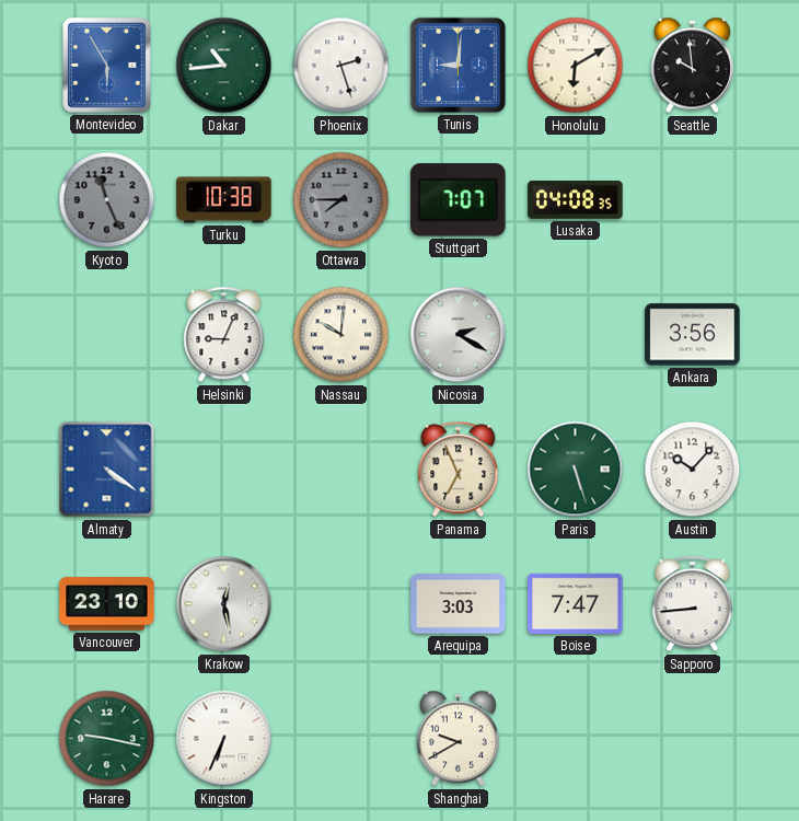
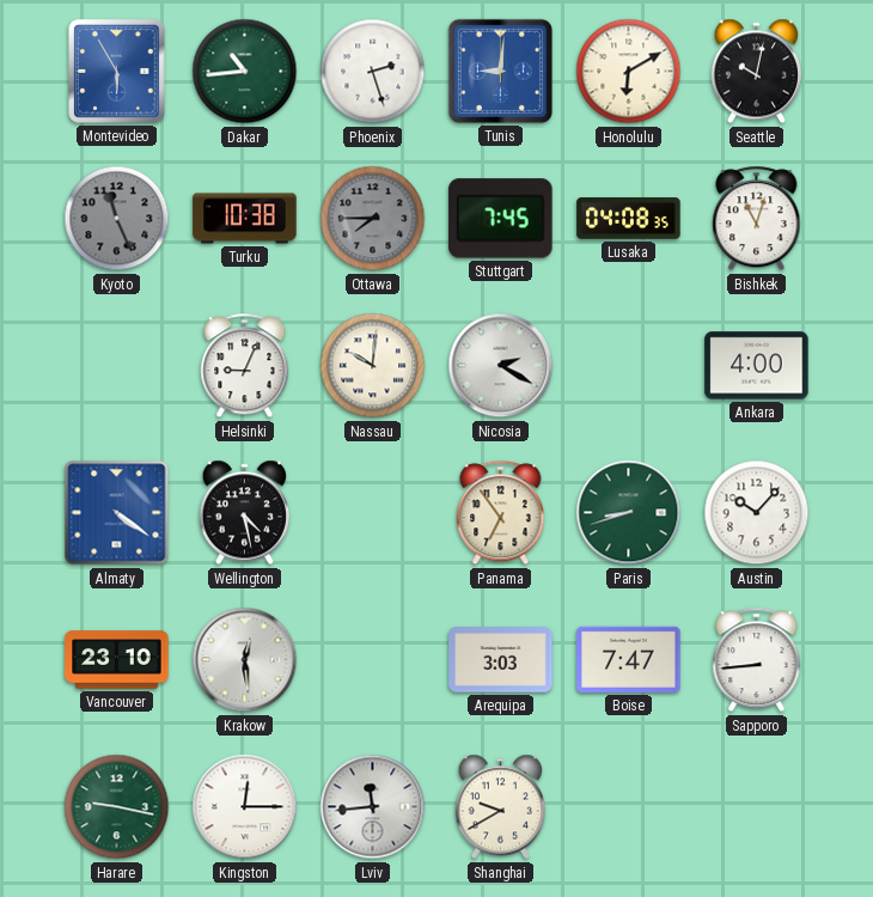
Seattle: 9:59 -> 10:02 (756, 72)
Stuttgart: 7:07 -> 7:45 (501, 219)
Bishkek: none -> 11:03 (757, 219)
Ankara: 3:56 -> 4:00 (757, 366)
Wellington: none -> 4:28 (244, 513)
Panama: 6:56 -> 6:54 (501, 513)
Paris: 5:27 -> 8:42 (629, 513)
Krakow: 12:28 -> 12:29 (245, 660)
Kingston: 6:34 -> 12:15 (245, 807)
Lviv: none -> 11:44 (373, 807)
